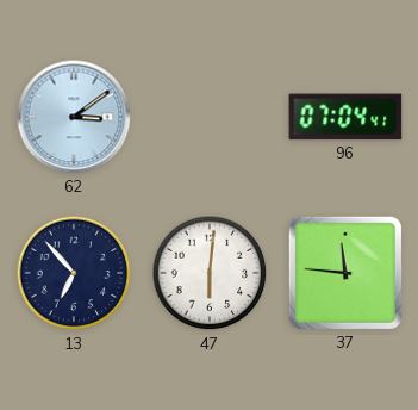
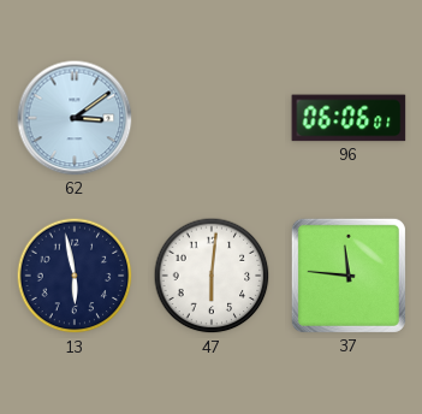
96: 07:04 -> 06:06 (349, 118)
13: 6:53 -> 5:58 (75, 276)
